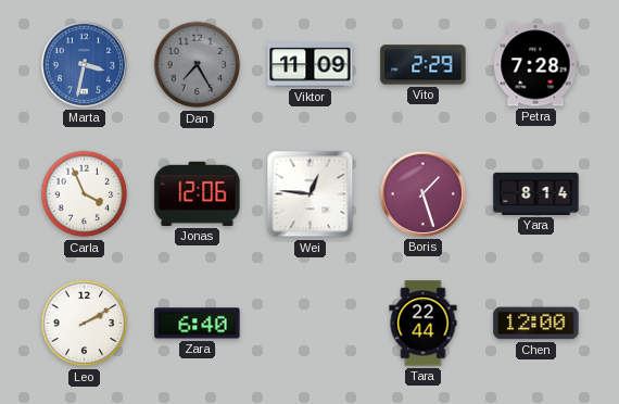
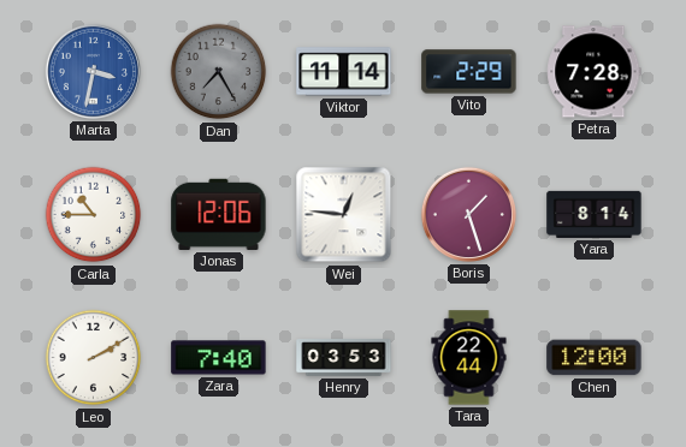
Viktor: 11:09 -> 11:14 (344, 72)
Carla: 3:56 -> 10:45 (94, 215)
Zara: 6:40 -> 7:40 (219, 358)
Henry: none -> 03:53 (344, 358)
